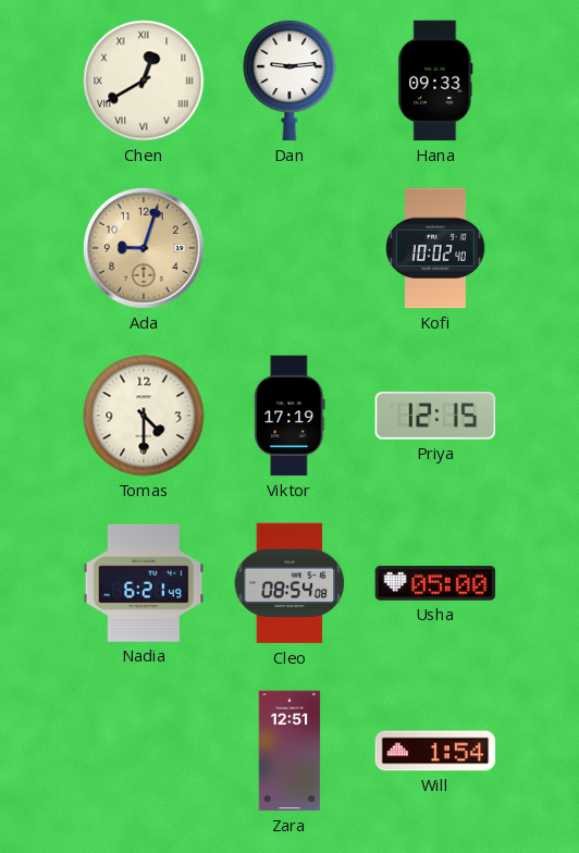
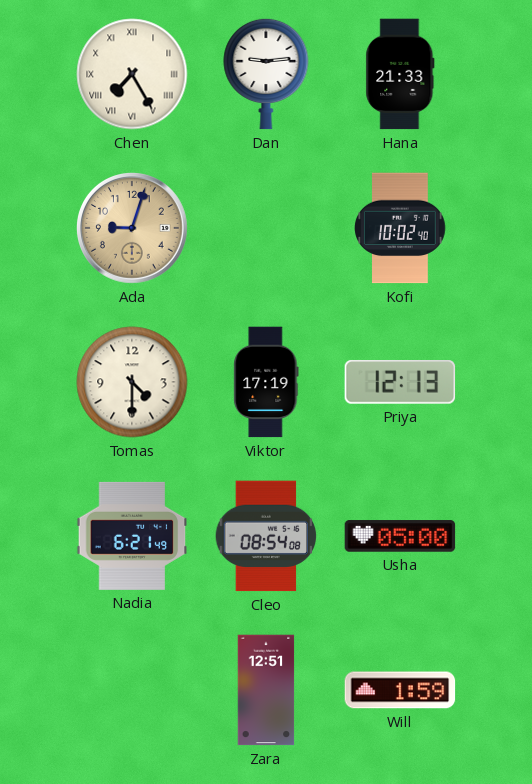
Chen: 12:40 -> 7:25 (132, 74)
Hana: 09:33 -> 21:33 (400, 74)
Priya: 12:15 -> 12:13 (400, 382)
Will: 1:54 -> 1:59 (400, 690)
